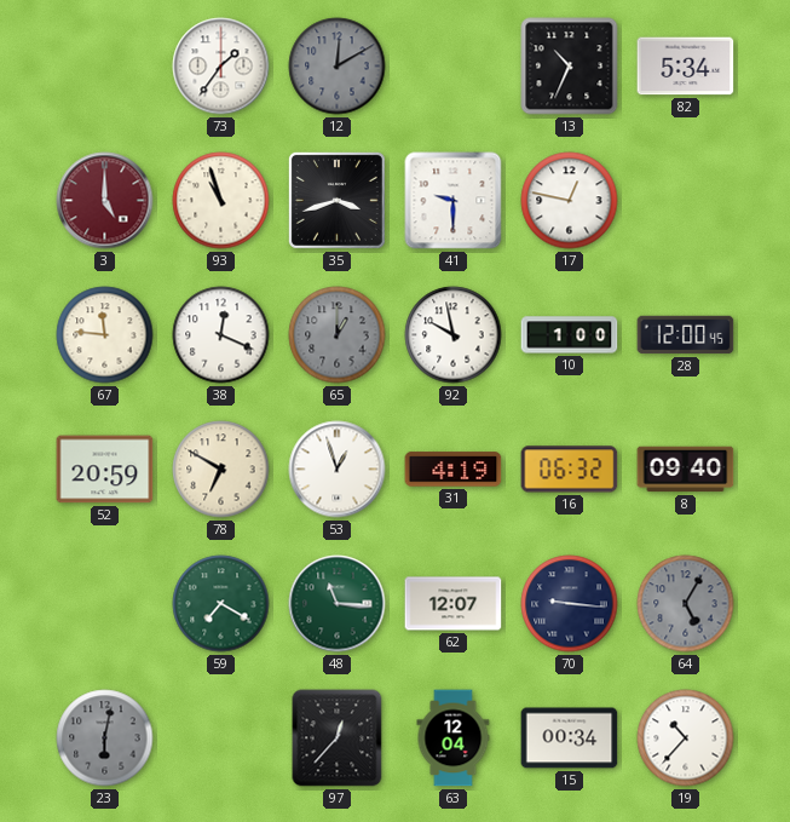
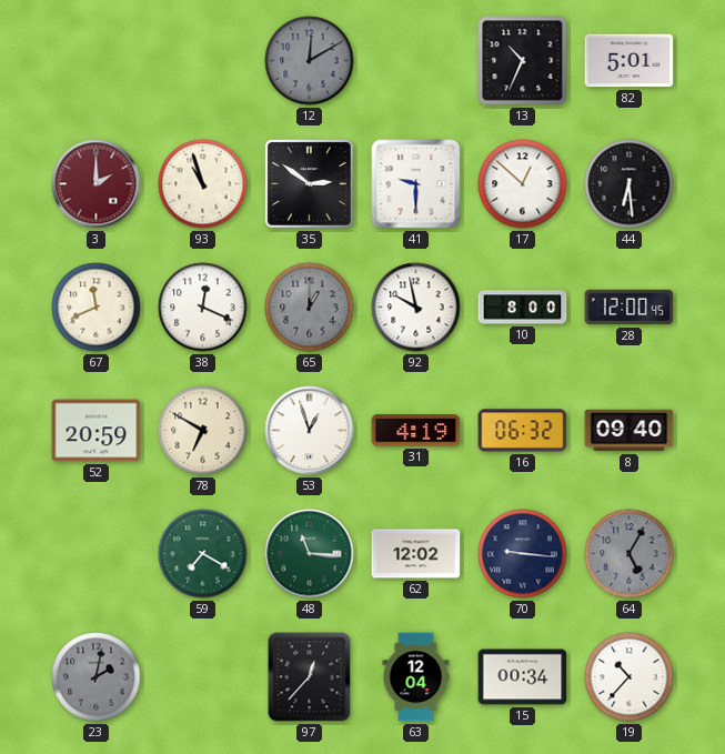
73: 1:36 -> none (221, 67)
82: 5:34 -> 5:01 (630, 61)
3: 5:00 -> 2:00 (97, 184)
35: 3:42 -> 2:51 (309, 183)
17: 12:47 -> 12:52 (523, 184)
44: none -> 6:29 (630, 184)
67: 11:46 -> 11:41 (97, 308)
10: 1:00 -> 8:00 (523, 308)
62: 12:07 -> 12:02 (416, 554)
23: 6:02 -> 2:02 (97, 677)
